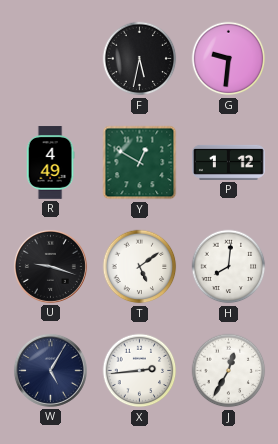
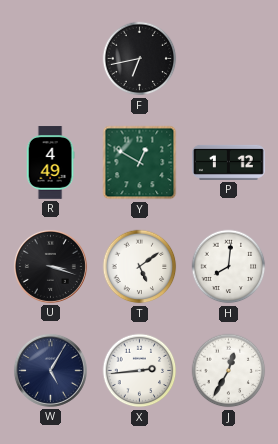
F: 5:32 -> 6:43 (140, 59)
G: 9:31 -> none (229, 59)
U: 9:18 -> 3:18 (50, 266)
